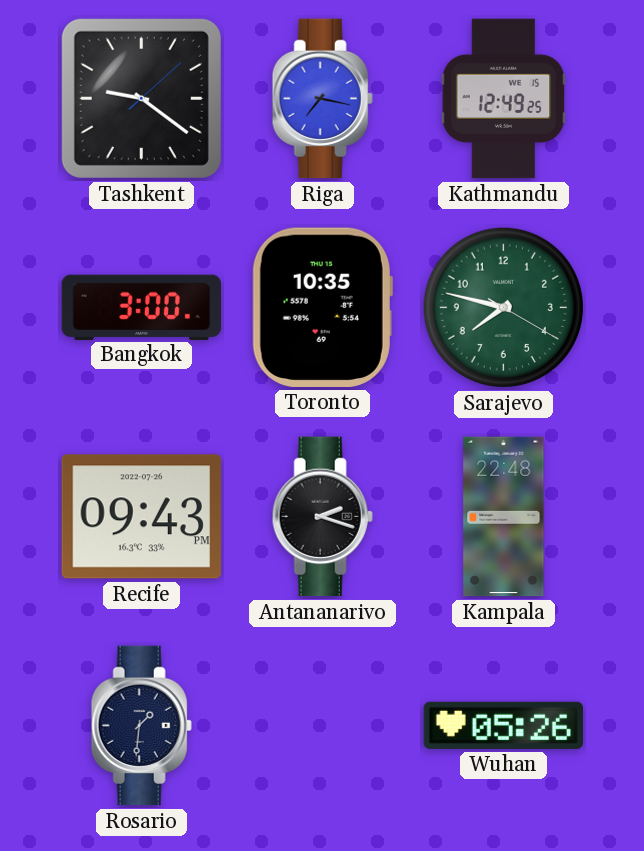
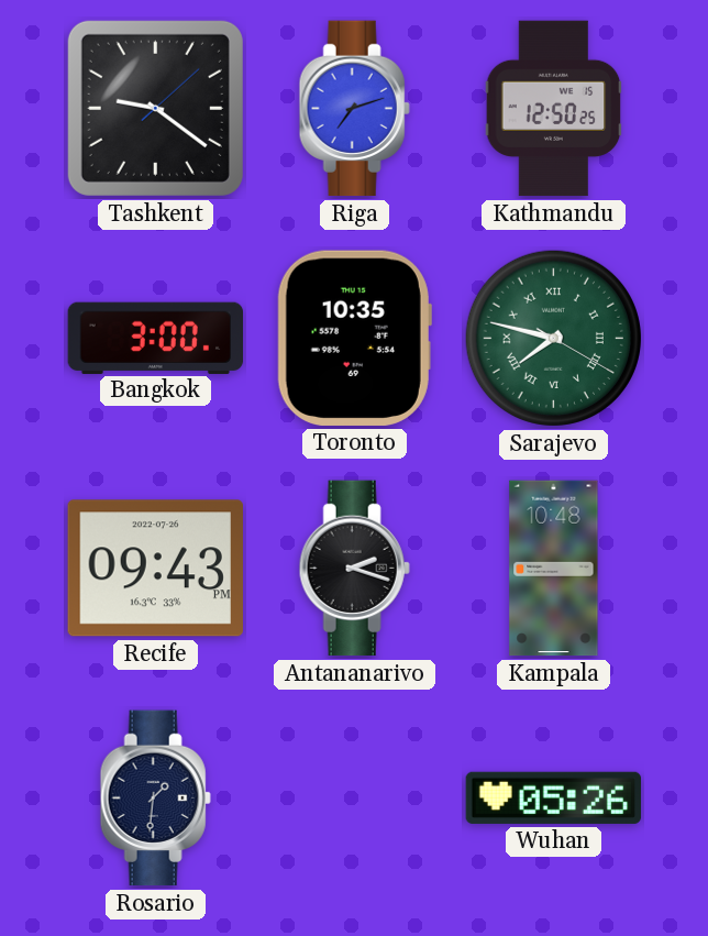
Riga: 7:17 -> 7:12 (354, 109)
Kathmandu: 12:49 -> 12:50 (554, 109)
Sarajevo numerals: Arabic -> Roman (553, 338)
Kampala: 22:48 -> 10:48 (554, 569)
